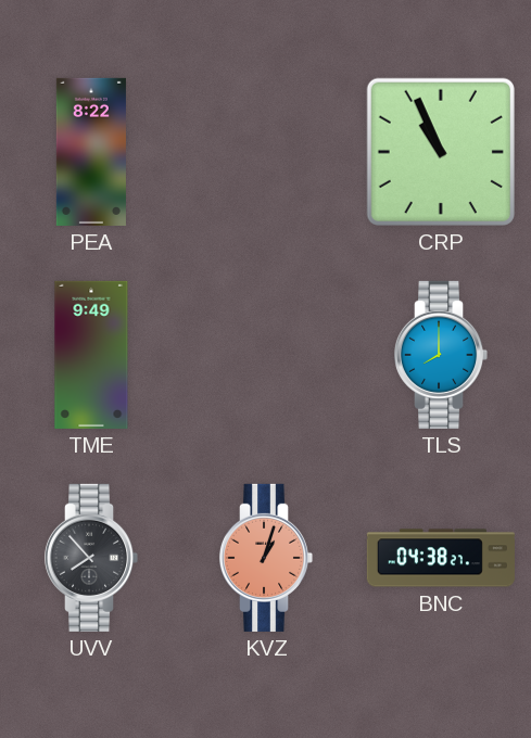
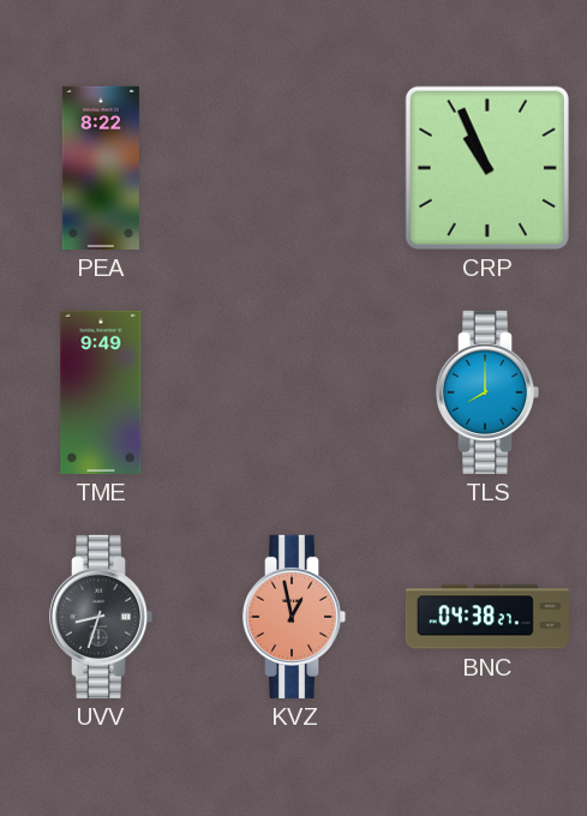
UVV: 7:53 -> 8:33 (101, 617)
KVZ: 1:03 -> 12:58 (294, 617)
